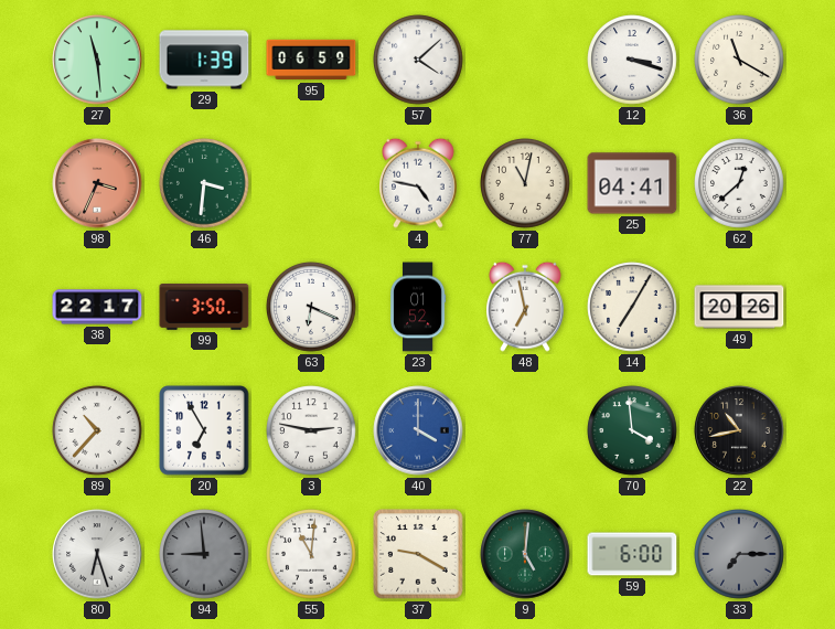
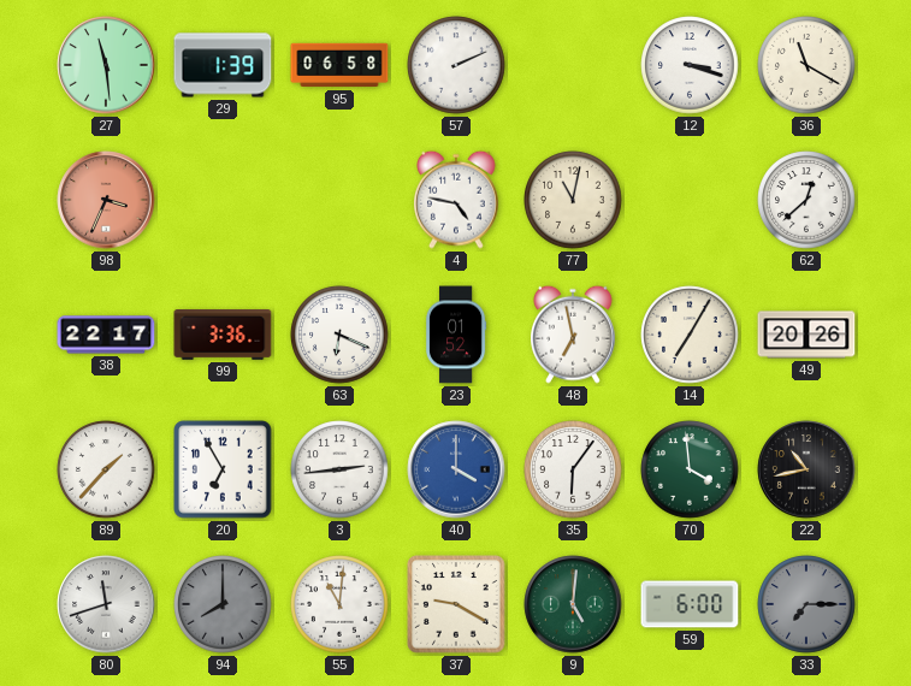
95: 06:59 -> 06:58 (339, 65)
57: 4:08 -> 2:11 (456, 65)
46: 3:31 -> none (204, 183)
25: 04:41 -> none (632, 183)
99: 3:50 -> 3:36 (223, 336)
89: 10:37 -> 1:37 (106, 469)
3: 2:47 -> 2:44 (339, 469)
35: none -> 6:06 (573, 469)
80: 6:27 -> 11:42 (106, 604)
94: 8:59 -> 8:00 (223, 604)
